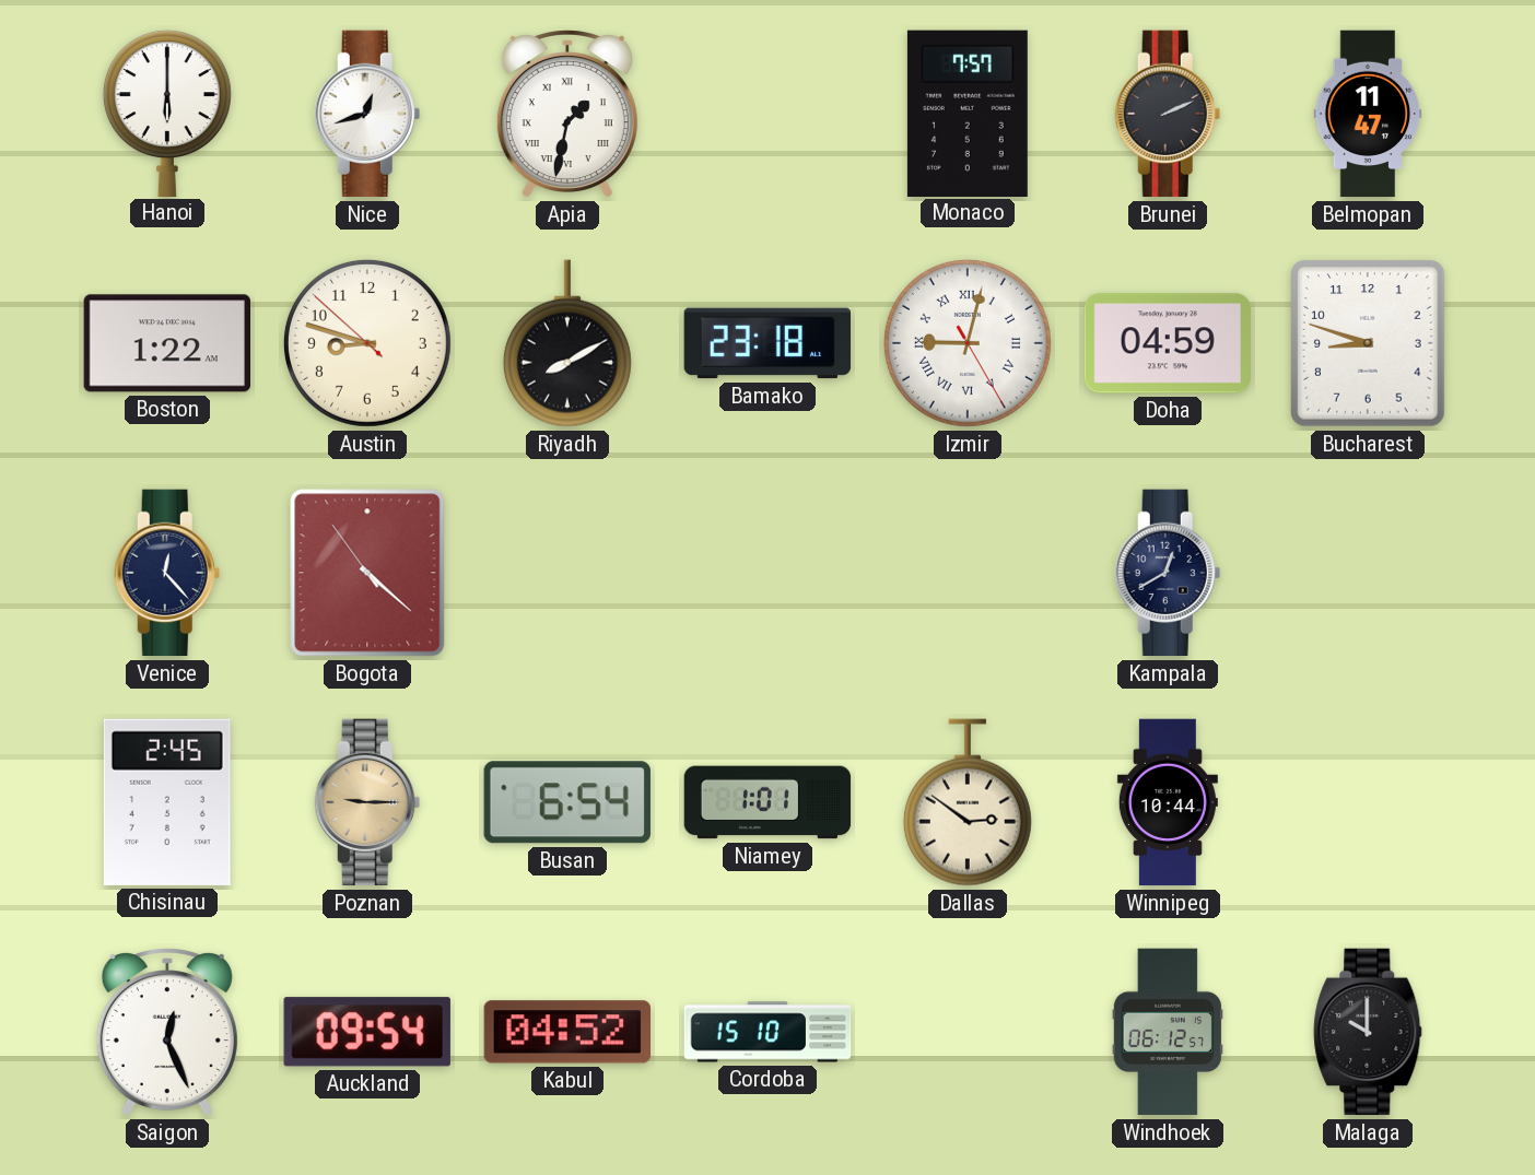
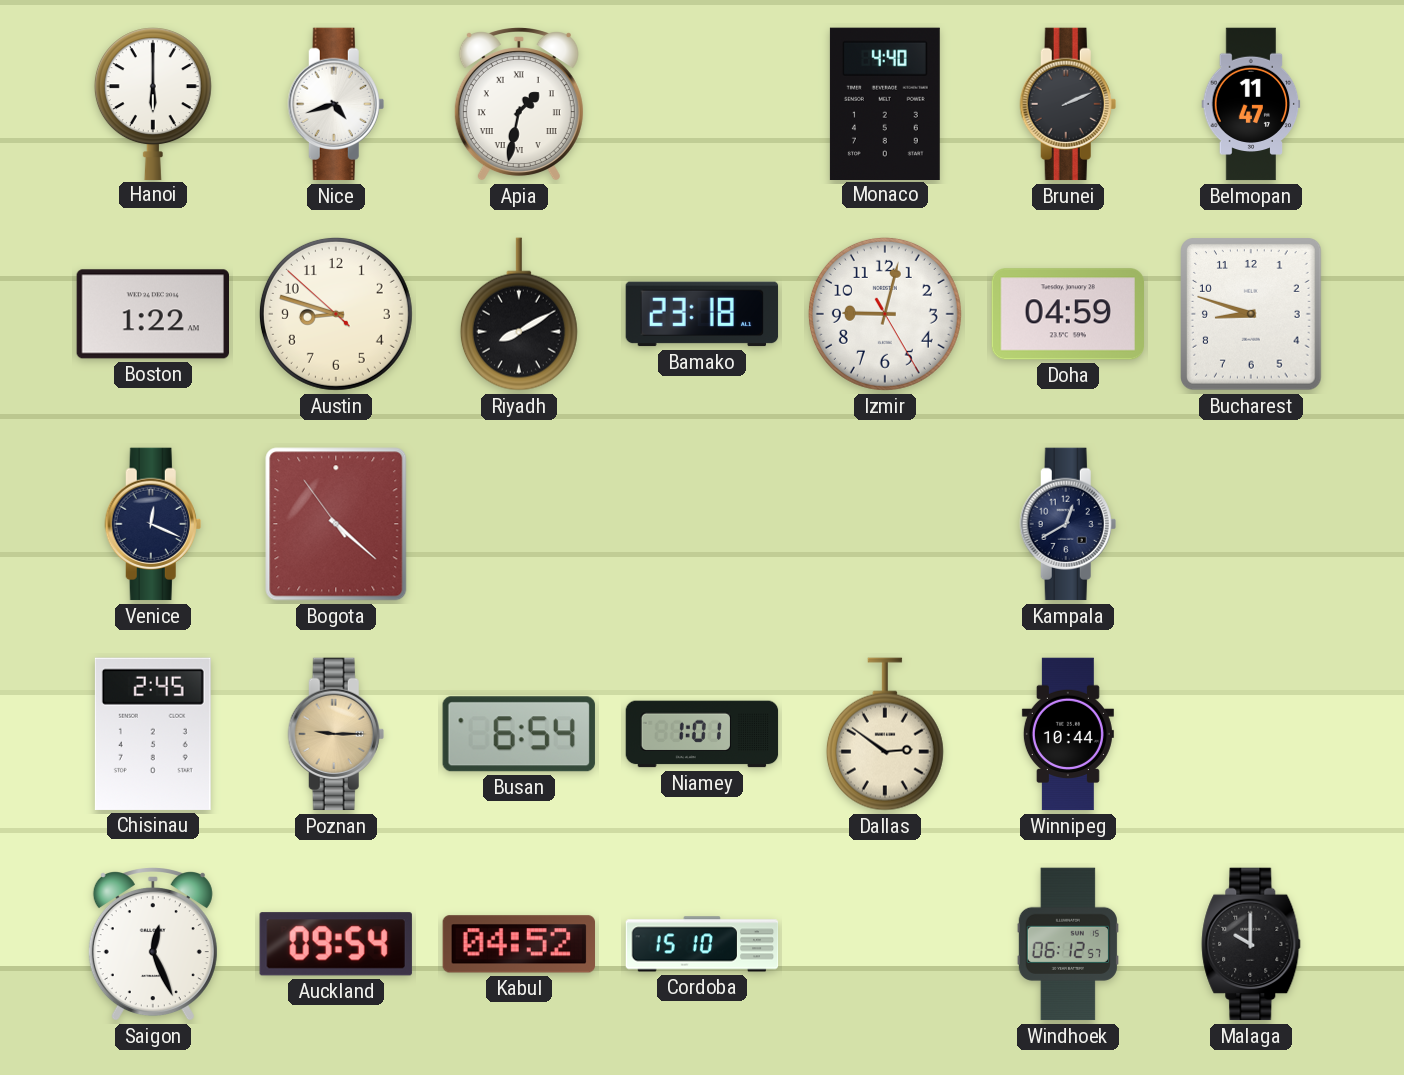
Nice: 12:42 -> 4:42 (336, 104)
Monaco: 7:57 -> 4:40 (885, 103)
Izmir numerals: Roman -> Arabic (885, 314)
Venice: 12:23 -> 12:19 (153, 524)
